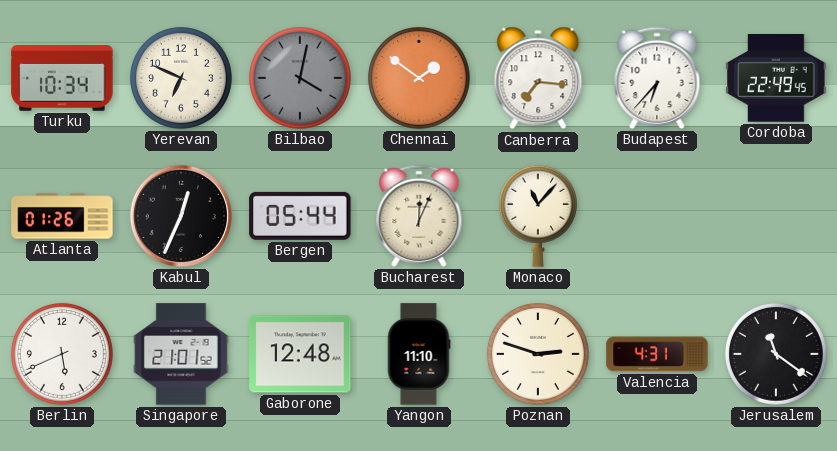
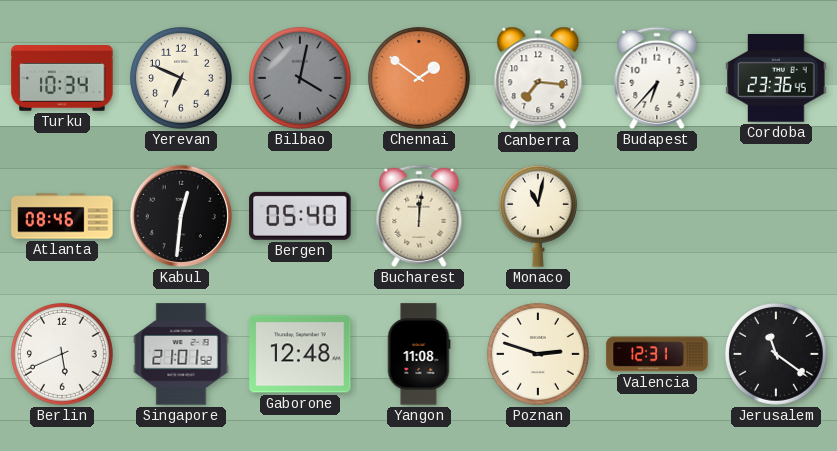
Cordoba: 22:49 -> 23:36 (776, 79)
Atlanta: 01:26 -> 08:46 (62, 216)
Kabul: 12:34 -> 12:31 (181, 216)
Bergen: 05:44 -> 05:40 (300, 216)
Bucharest: 12:04 -> 12:01 (419, 216)
Monaco: 11:07 -> 11:02 (538, 216)
Yangon: 11:10 -> 11:08 (419, 354)
Valencia: 4:31 -> 12:31 (657, 354)
